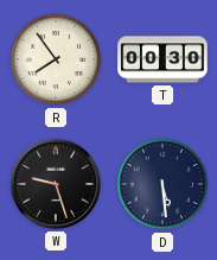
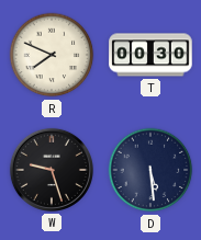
R: 7:54 -> 7:49 (52, 55)
